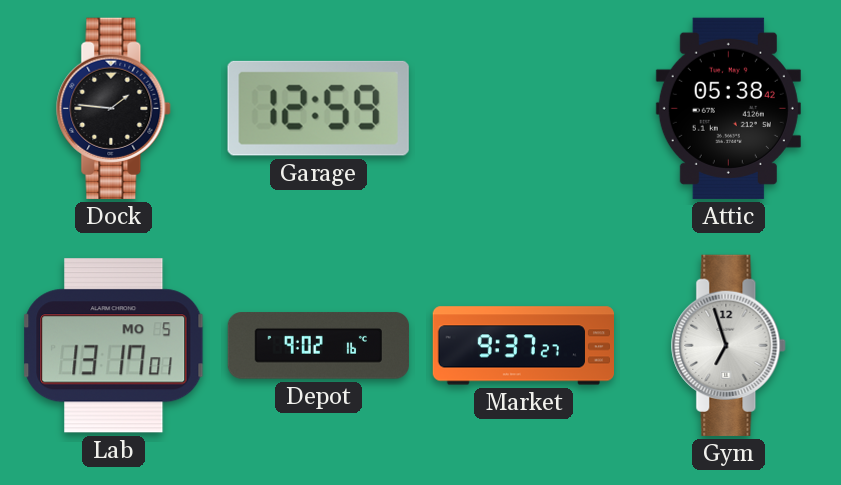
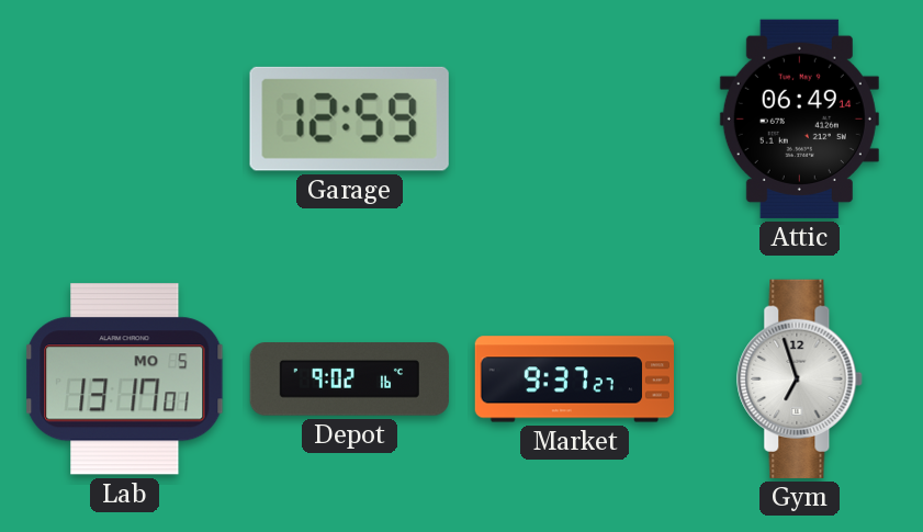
Dock: 1:46 -> none (114, 108)
Attic: 05:38 -> 06:49 (799, 118)
